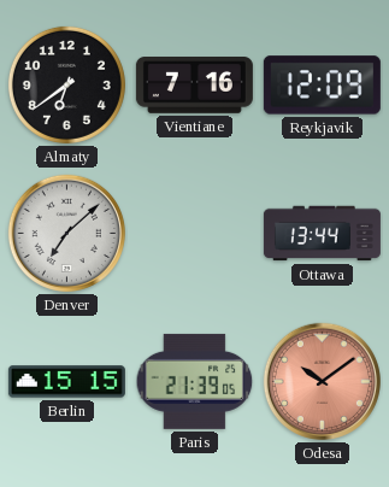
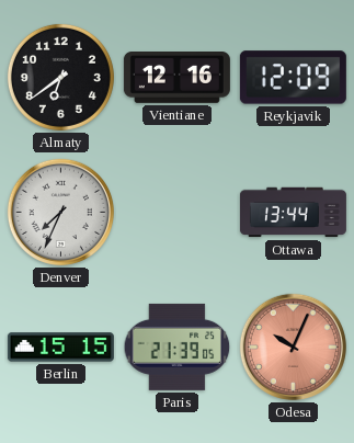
Vientiane: 7:16 -> 12:16 (176, 78)
Denver: 7:08 -> 7:34 (60, 212)
Odesa: 10:09 -> 10:04 (293, 347)
